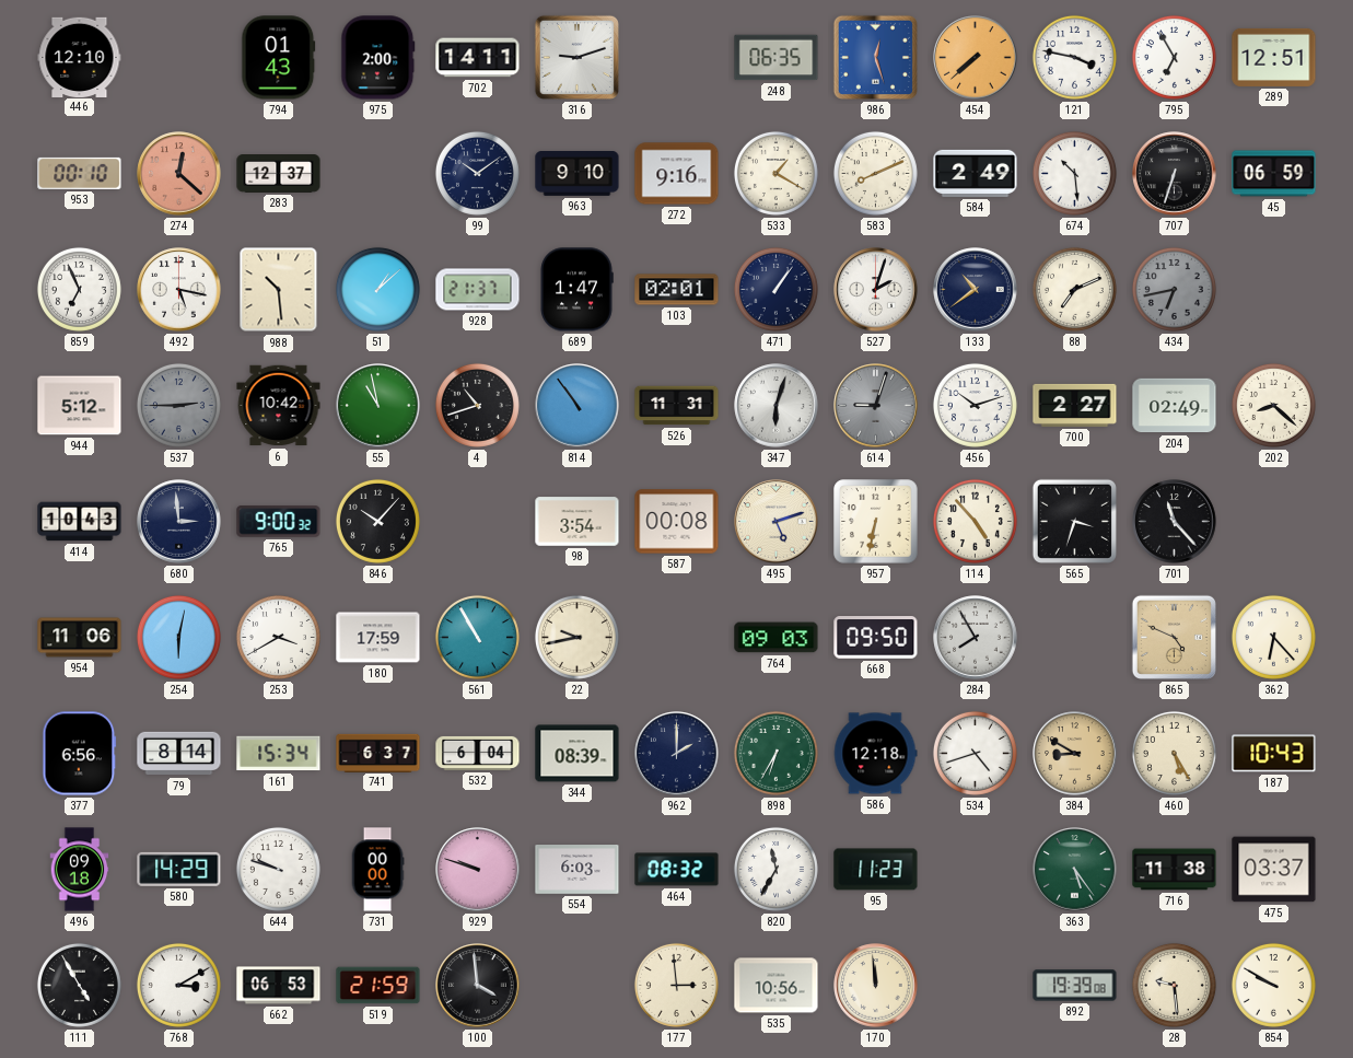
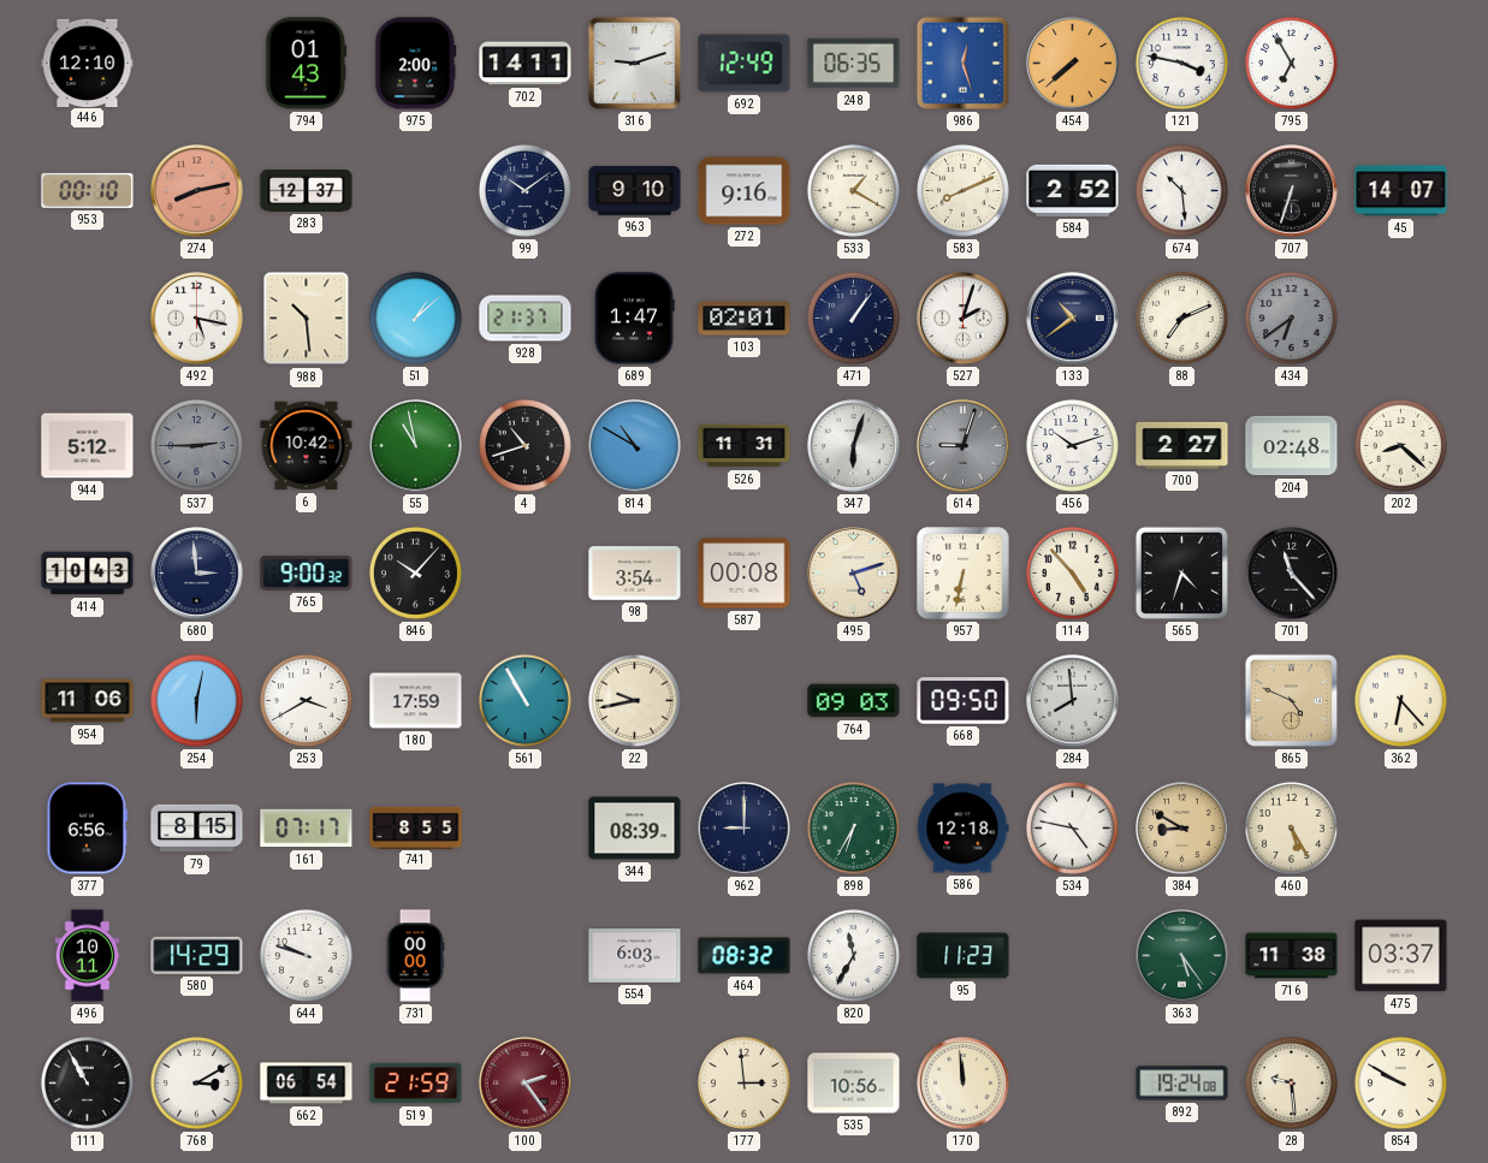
692: none -> 12:49 (745, 64)
289: 12:51 -> none (1274, 57)
274: 12:22 -> 8:13 (197, 191)
584: 2:49 -> 2:52 (1073, 190)
45: 06:59 -> 14:07 (1401, 191)
859: 6:56 -> none (79, 289)
434: 6:43 -> 6:39 (1291, 318)
814: 10:54 -> 10:50 (635, 446)
204: 02:49 -> 02:48 (1292, 446)
565: 3:33 -> 4:33 (1181, 572)
284: 7:55 -> 7:59 (1073, 701)
79: 8:14 -> 8:15 (197, 829)
161: 15:34 -> 07:17 (307, 829)
741: 6:37 -> 8:55 (416, 827)
532: 6:04 -> none (478, 753)
962: 2:00 -> 9:00 (745, 829)
534: 4:42 -> 4:47 (1072, 827)
187: 10:43 -> none (1274, 754)
496: 09:18 -> 10:11 (88, 956)
929: 9:48 -> none (478, 870)
111: 4:55 -> 10:55 (87, 1082)
662: 06:53 -> 06:54 (307, 1084)
100: 3:59 -> 2:24 (526, 1084)
100 dial: black -> burgundy (526, 1084)
892: 19:39 -> 19:24 (1182, 1084)
